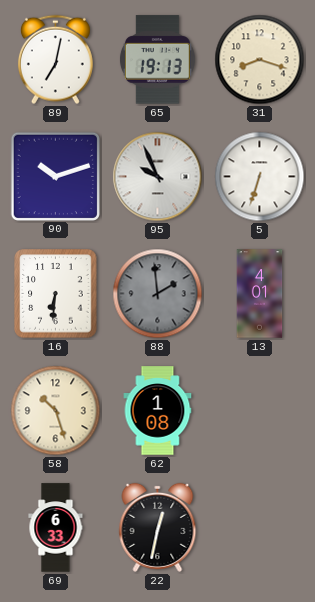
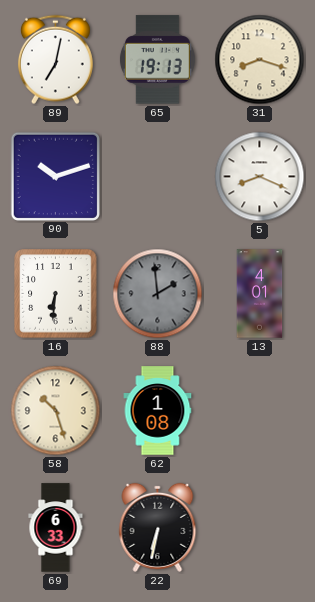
95: 9:56 -> none (158, 177)
5: 6:33 -> 8:19 (260, 177)
22: 12:32 -> 6:32 (158, 527)
